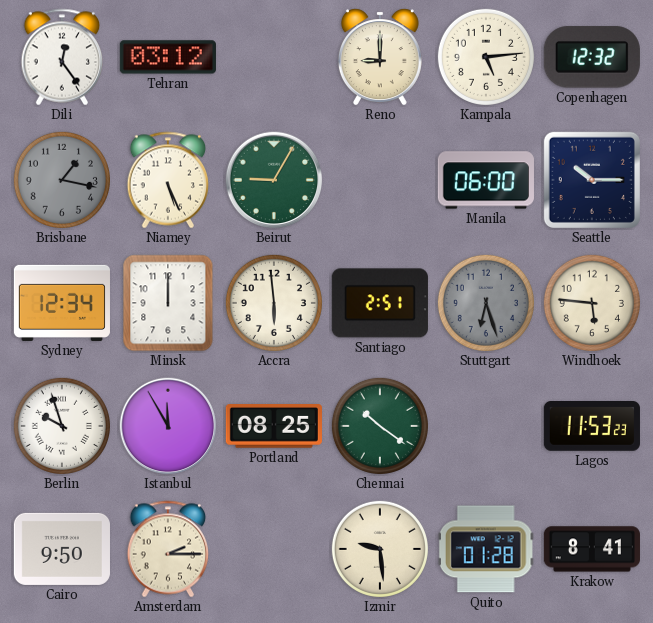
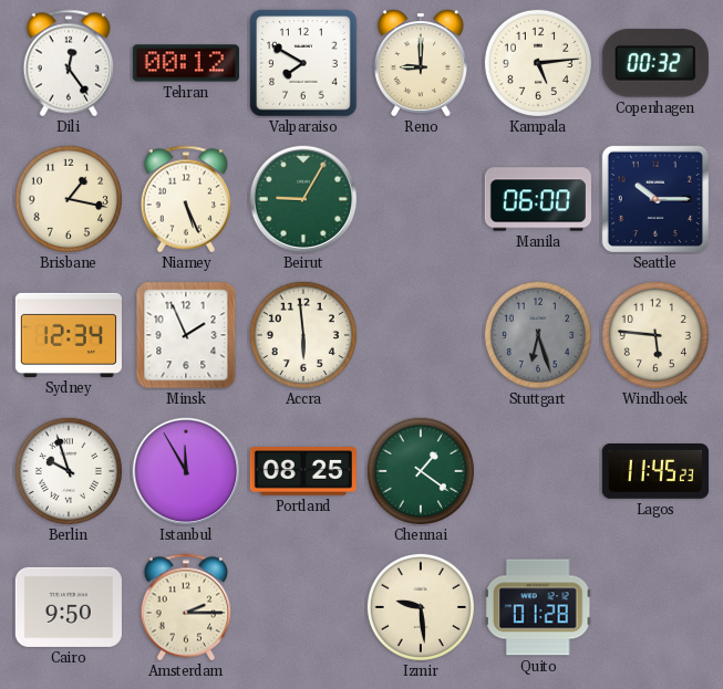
Tehran: 03:12 -> 00:12 (186, 63)
Valparaiso: none -> 7:50 (303, 63)
Copenhagen: 12:32 -> 00:32 (655, 63)
Brisbane dial: grey -> cream (69, 199)
Minsk: 12:00 -> 1:56 (186, 335)
Santiago: 2:51 -> none (380, 303)
Chennai: 10:21 -> 1:21 (421, 471)
Lagos: 11:53 -> 11:45 (655, 472)
Krakow: 8:41 -> none (592, 549)
